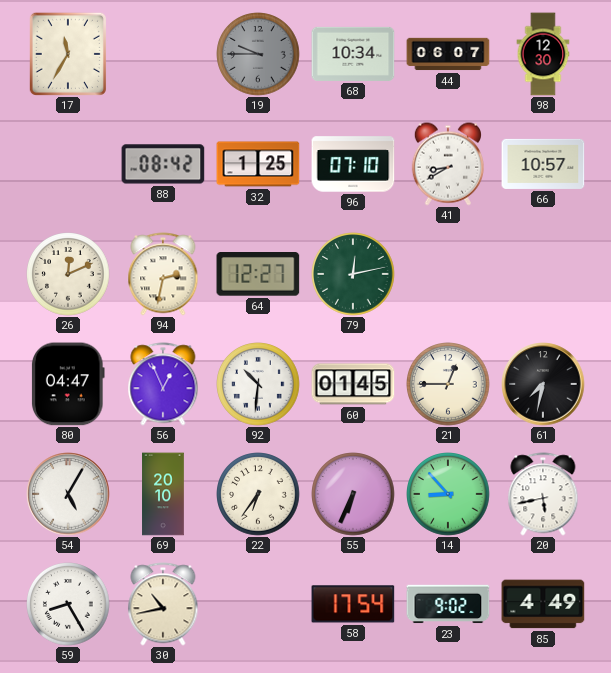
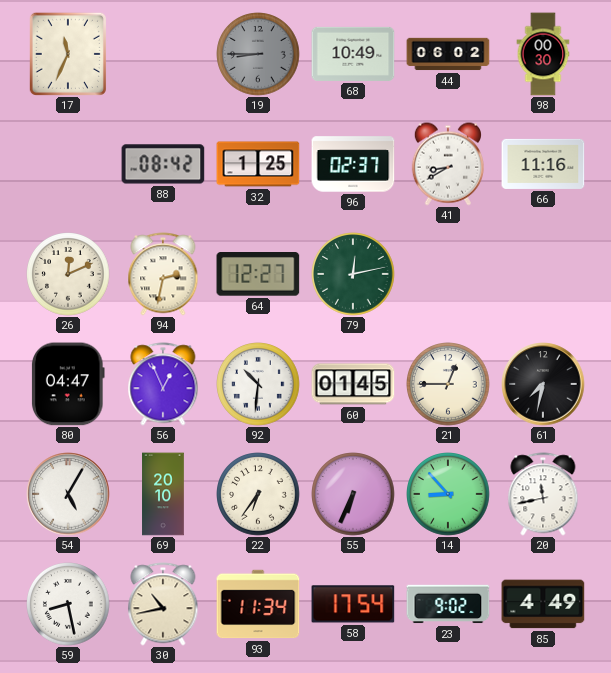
17: 11:35 -> 11:34 (68, 54)
19: 9:45 -> 8:45 (258, 54)
68: 10:34 -> 10:49 (353, 54)
44: 06:07 -> 06:02 (448, 54)
98: 12:30 -> 00:30 (543, 54)
96: 07:10 -> 02:37 (353, 164)
66: 10:57 -> 11:16 (543, 164)
20: 5:43 -> 11:43 (543, 494)
59: 8:25 -> 8:28 (68, 604)
93: none -> 11:34 (258, 604)
